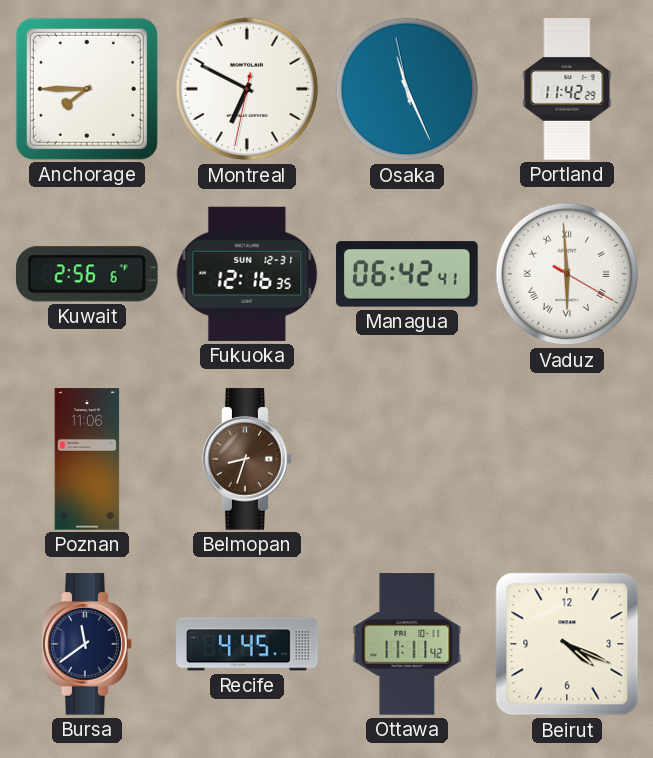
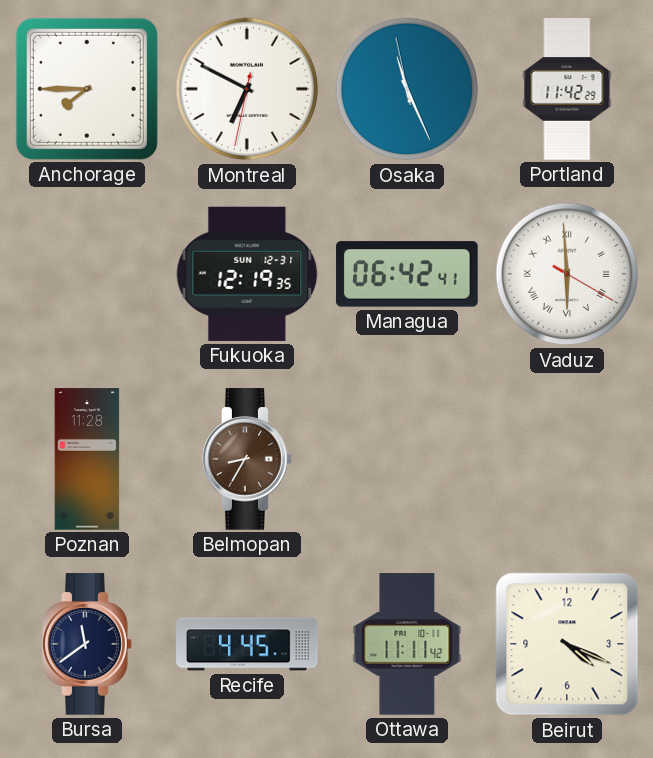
Kuwait: 2:56 -> none (87, 274)
Fukuoka: 12:16 -> 12:19 (247, 274)
Poznan: 11:06 -> 11:28 (87, 459)
Belmopan: 8:33 -> 8:35 (247, 459)
